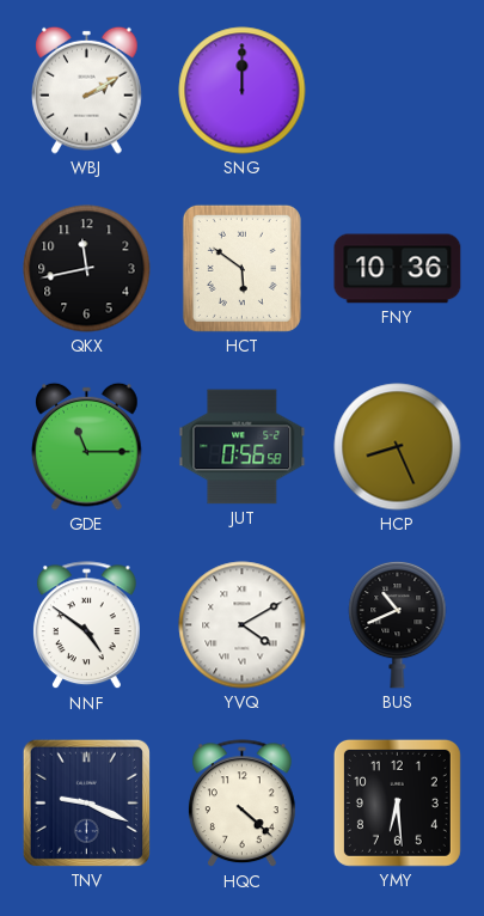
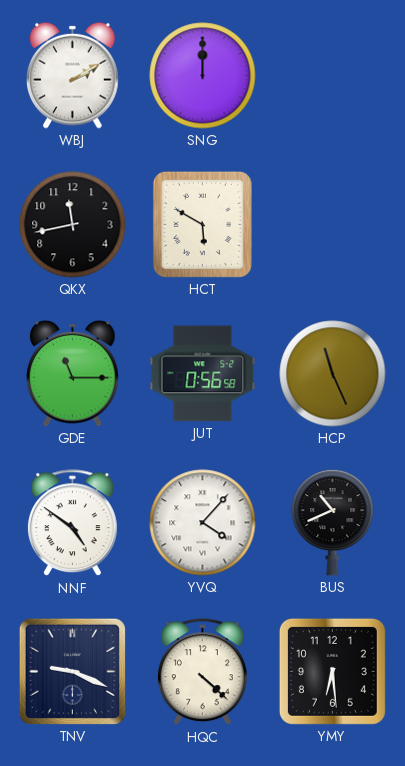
HCT: 5:51 -> 5:50 (202, 224)
FNY: 10:36 -> none (398, 269)
HCP: 8:26 -> 11:26 (333, 374)
YVQ: 4:10 -> 4:07 (203, 523)
